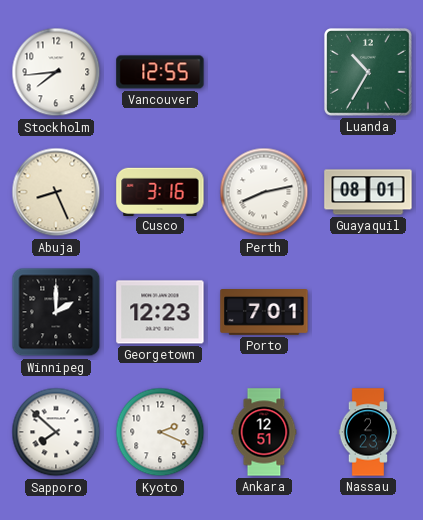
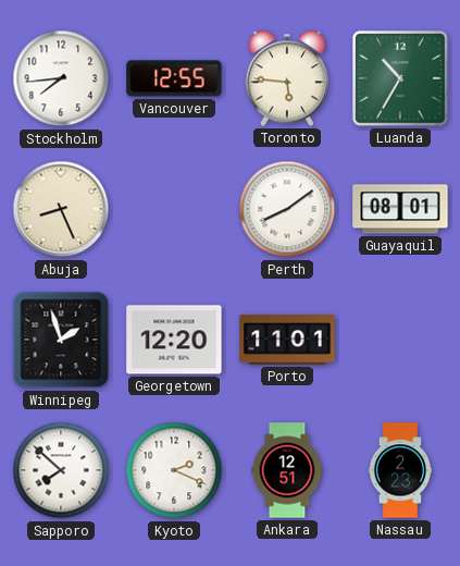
Toronto: none -> 5:46 (287, 78)
Cusco: 3:16 -> none (160, 191)
Perth: 8:13 -> 8:09 (287, 209)
Winnipeg: 2:00 -> 1:57 (61, 340)
Georgetown: 12:23 -> 12:20 (174, 340)
Porto: 7:01 -> 11:01 (287, 341)
